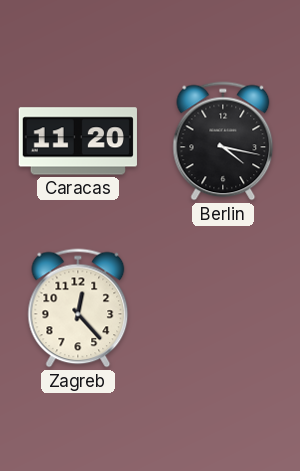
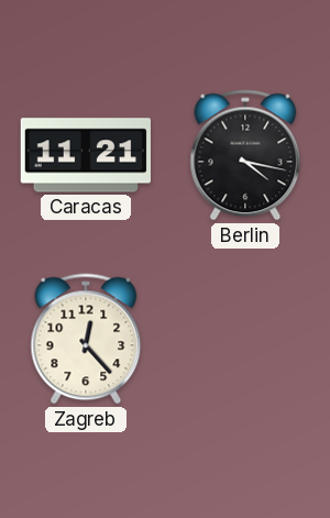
Caracas: 11:20 -> 11:21 (86, 155)
